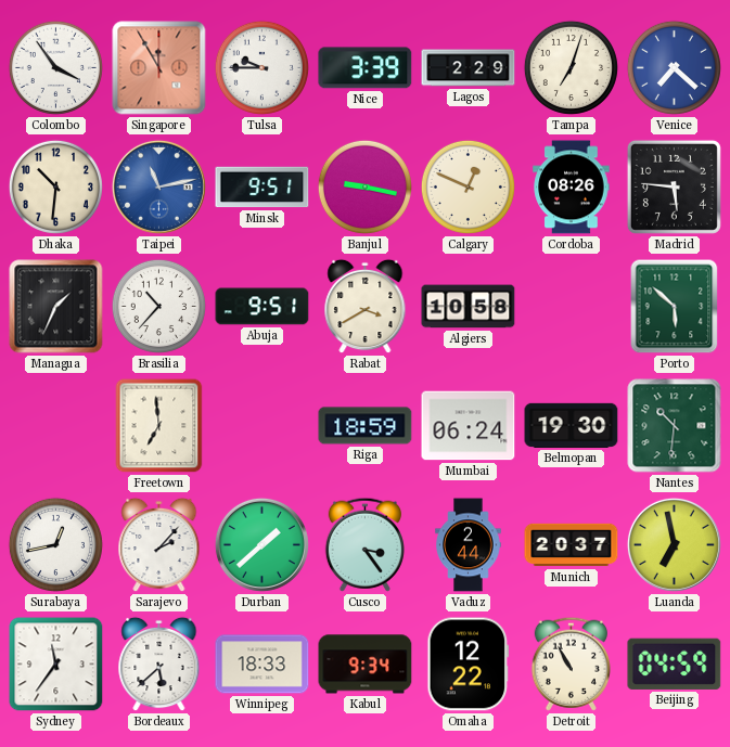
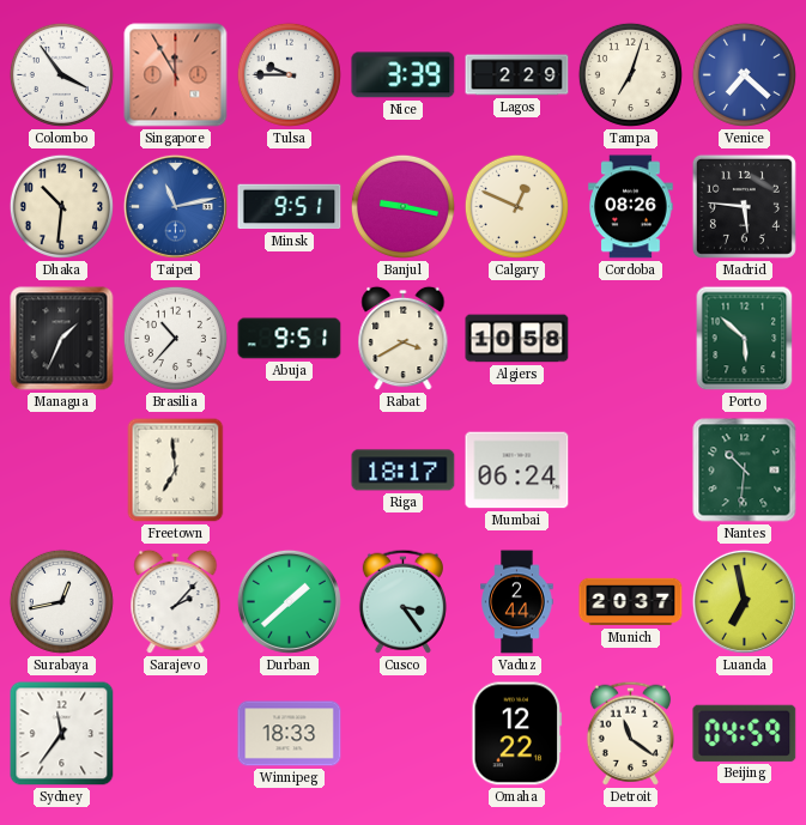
Riga: 18:59 -> 18:17 (404, 471)
Belmopan: 19:30 -> none (572, 425)
Bordeaux: 5:38 -> none (159, 665)
Kabul: 9:34 -> none (366, 665)
Detroit: 10:55 -> 11:21 (630, 733)
